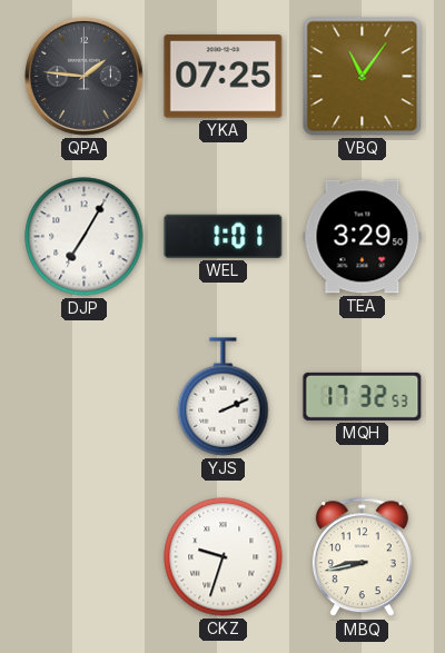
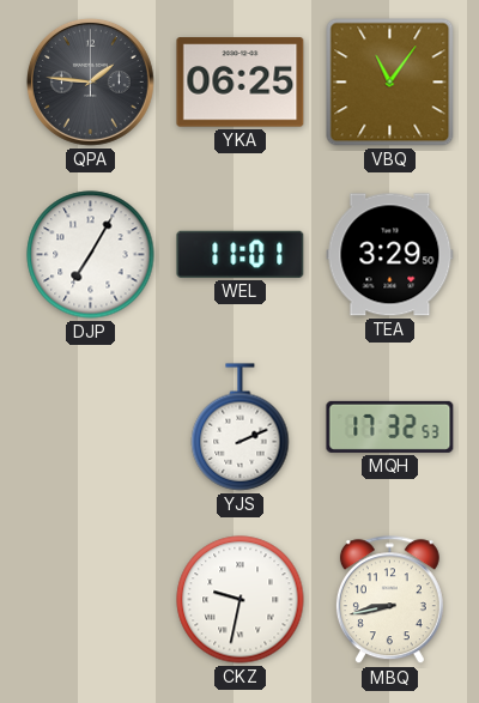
YKA: 07:25 -> 06:25 (241, 83)
WEL: 1:01 -> 11:01 (241, 254)
CKZ: 9:33 -> 9:32 (241, 600)
